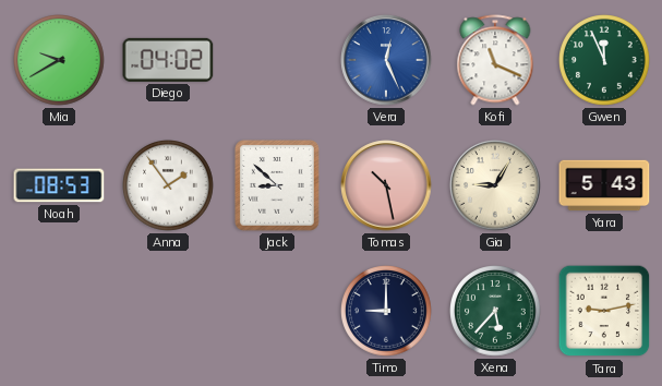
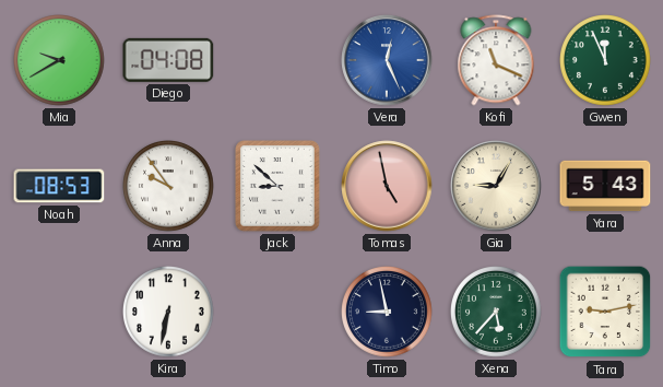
Diego: 04:02 -> 04:08 (168, 60)
Anna: 1:54 -> 9:54 (169, 187)
Tomas: 10:28 -> 4:58 (387, 186)
Kira: none -> 6:32 (169, 313)
Timo: 9:00 -> 8:58 (388, 313)
